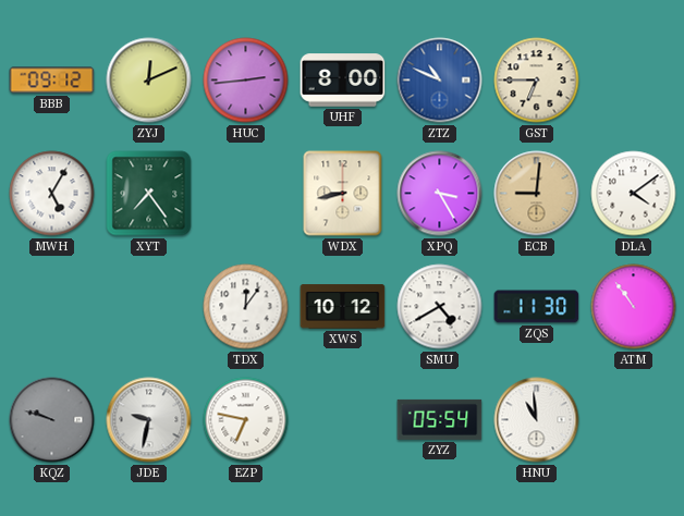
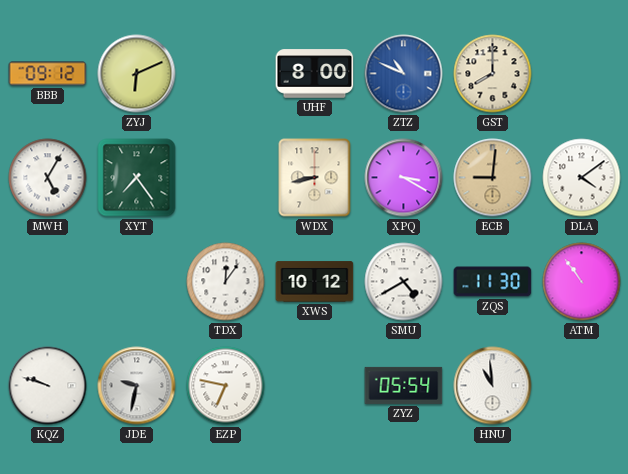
ZYJ: 12:11 -> 6:11 (137, 74)
HUC: 2:44 -> none (246, 81)
GST: 6:45 -> 8:00 (493, 74)
XPQ: 3:25 -> 3:20 (404, 178)
KQZ dial: grey -> white (48, 386)
